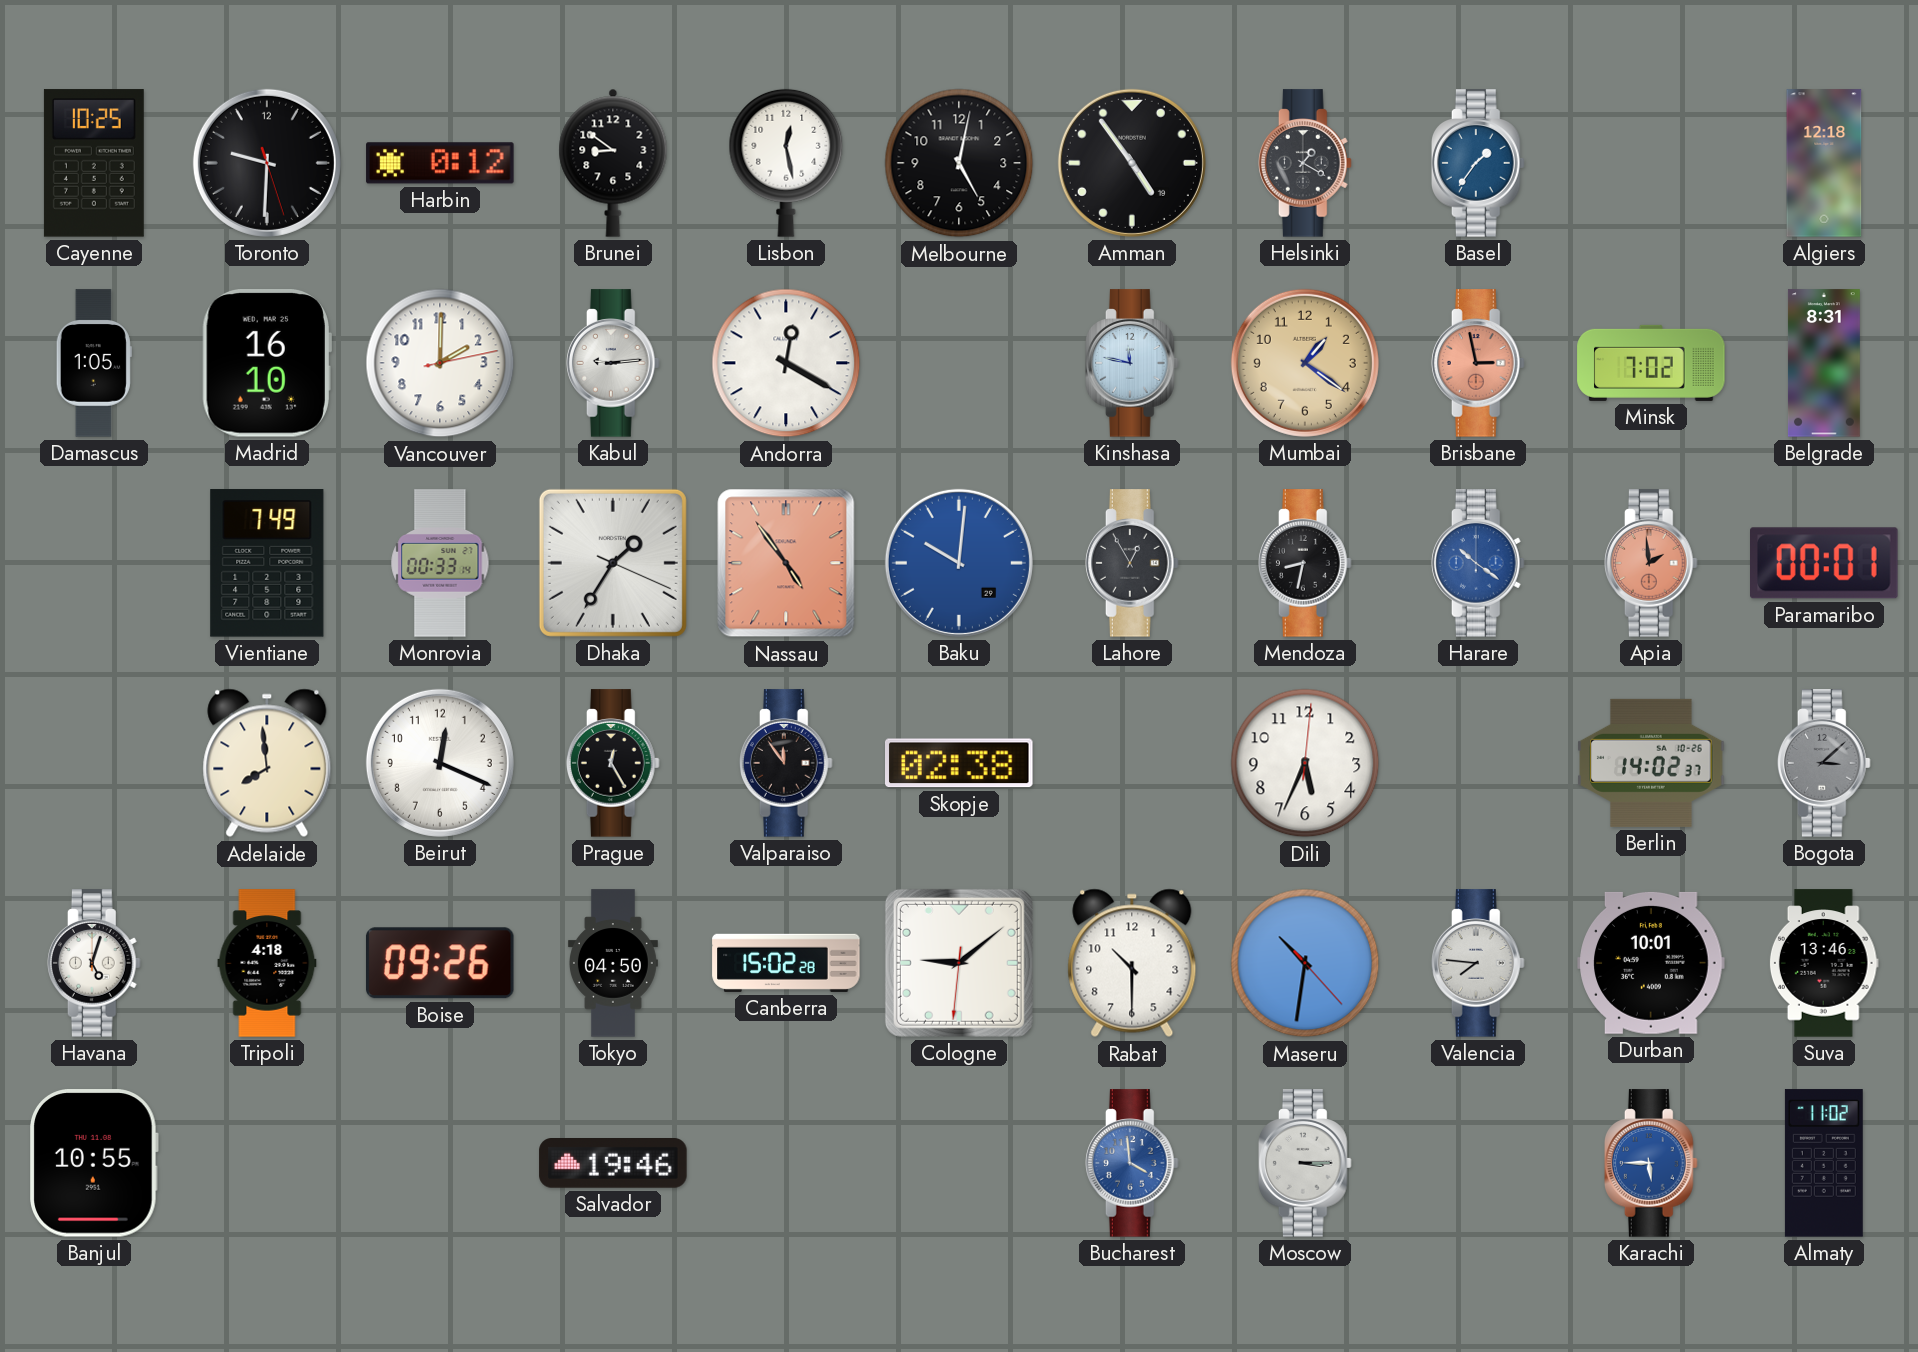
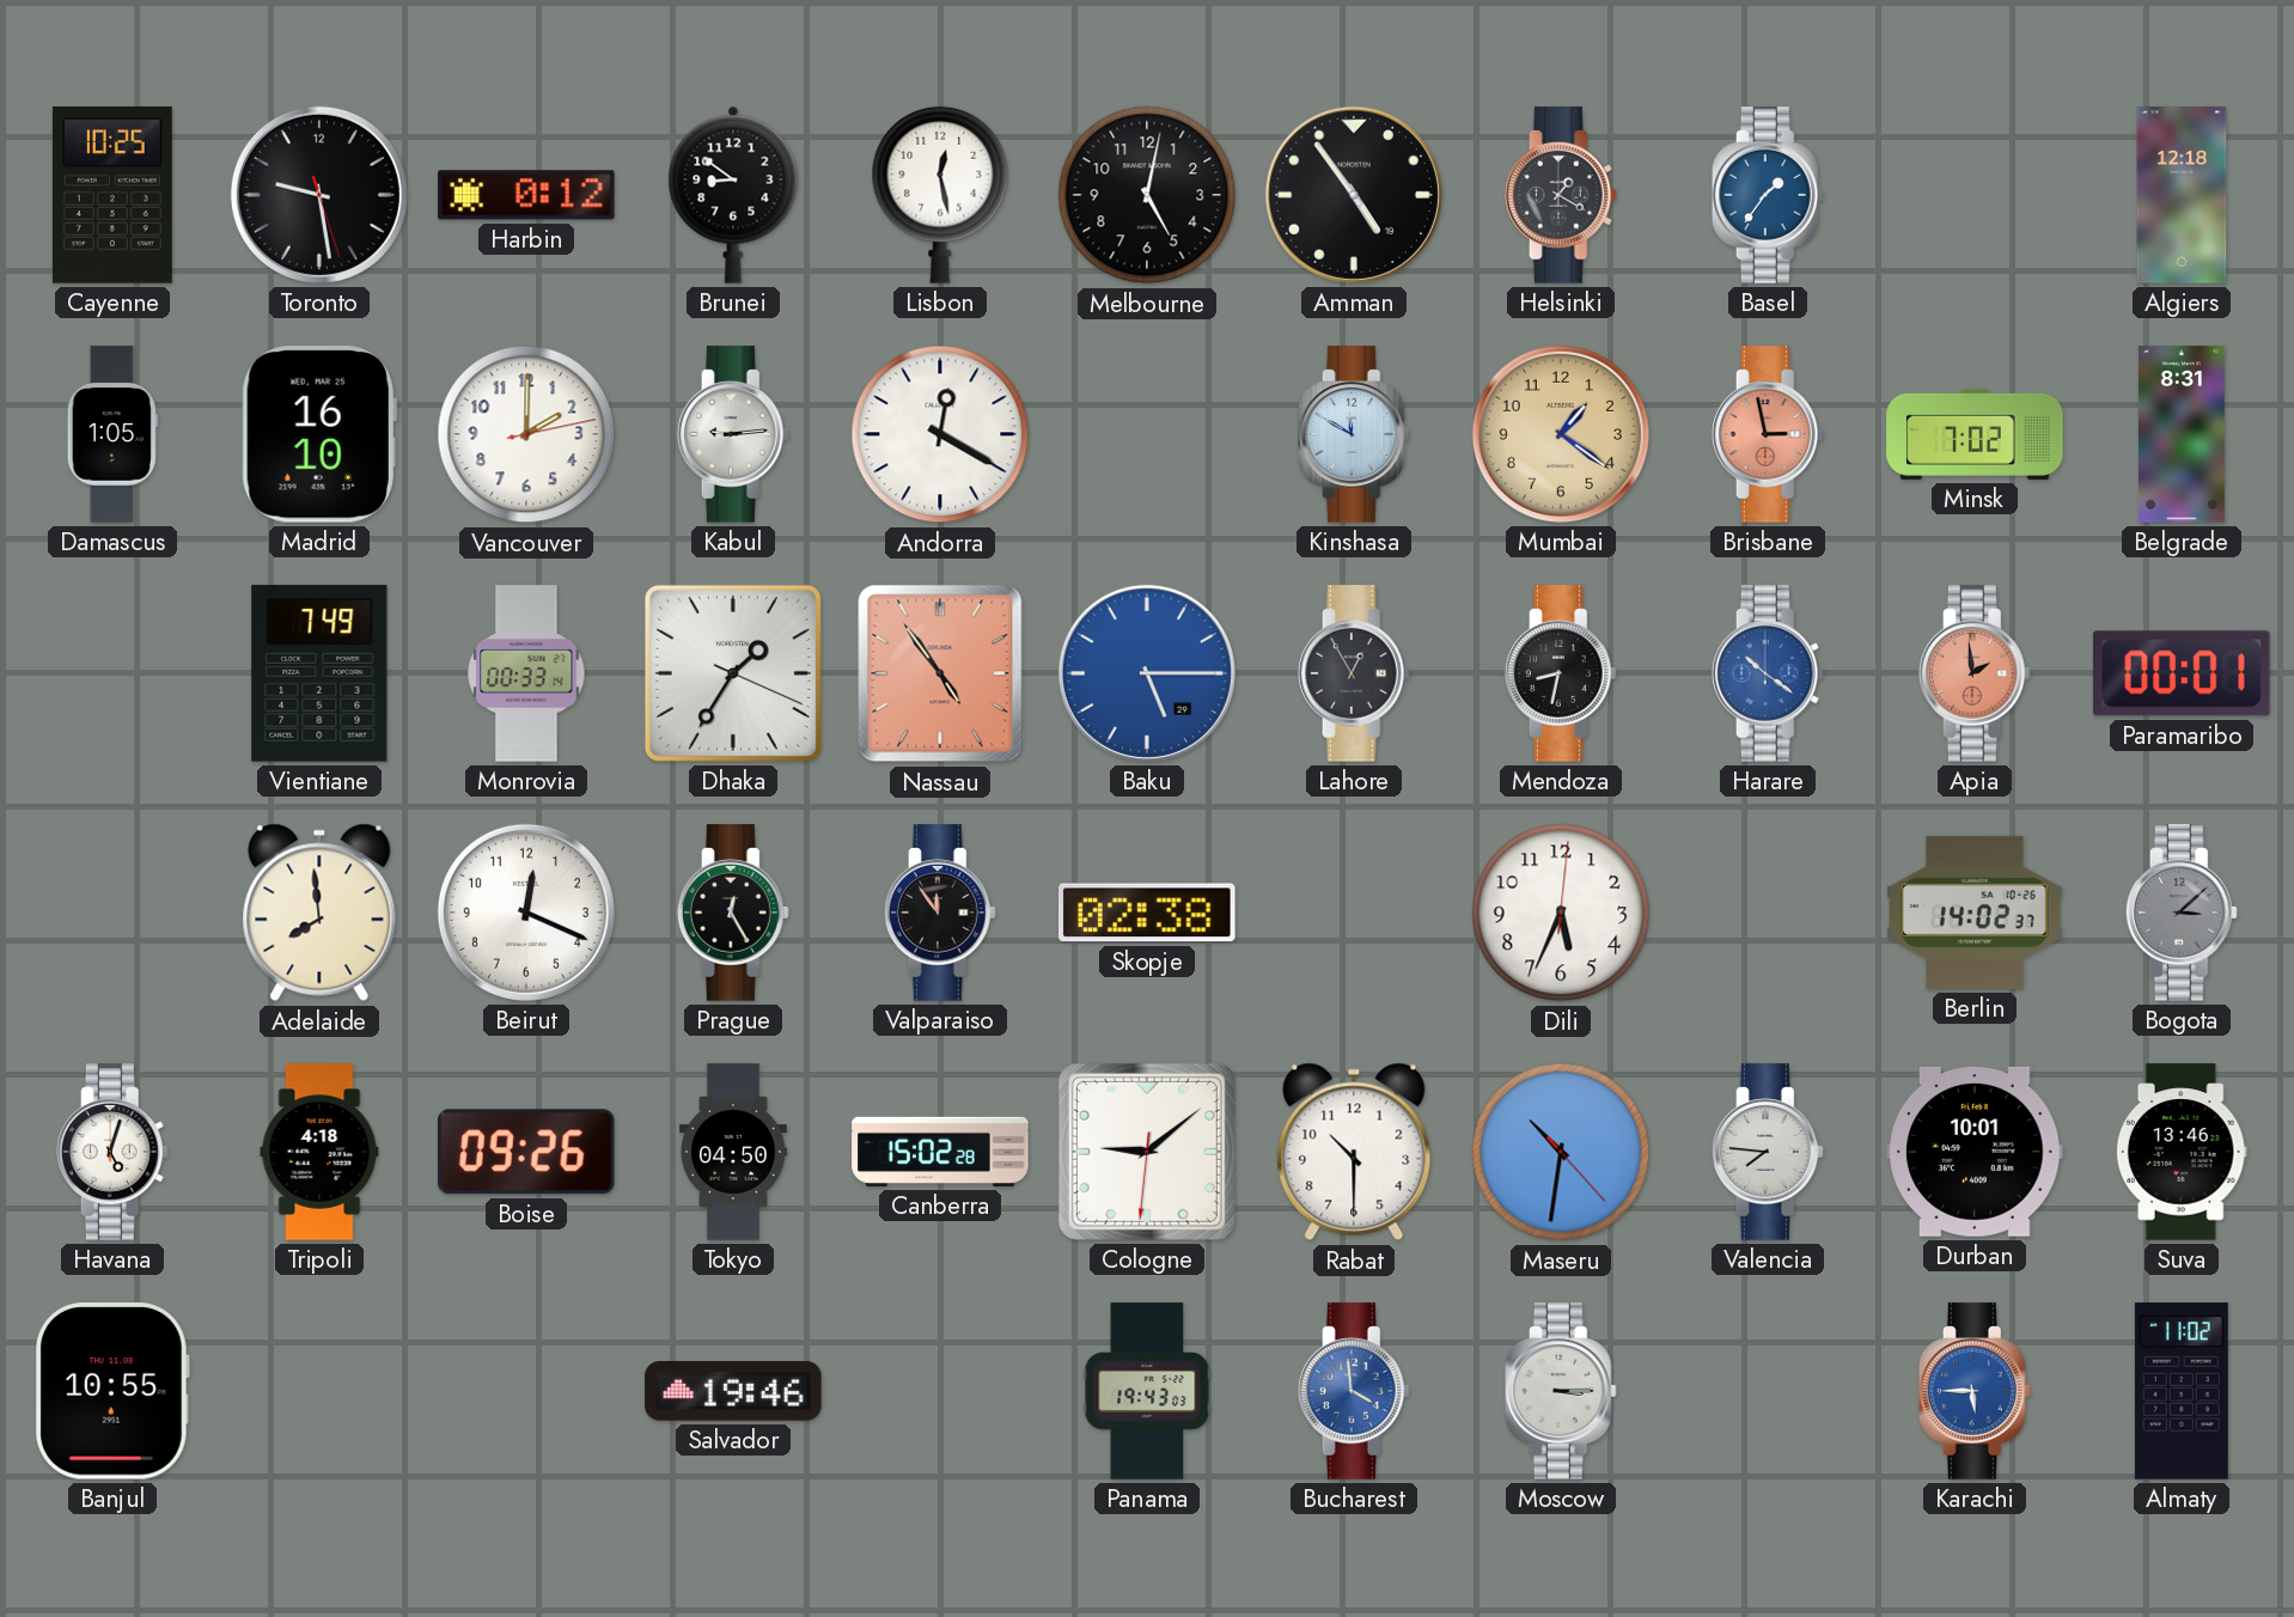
Toronto: 9:30 -> 9:28 (319, 195)
Kinshasa: 11:47 -> 11:50 (1354, 434)
Baku: 10:01 -> 5:15 (1147, 673)
Panama: none -> 19:43 (1147, 1391)
